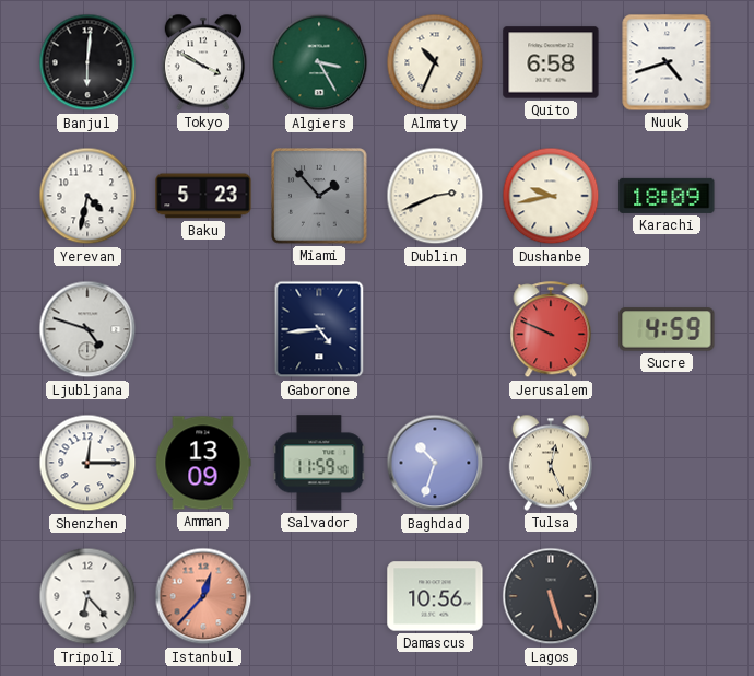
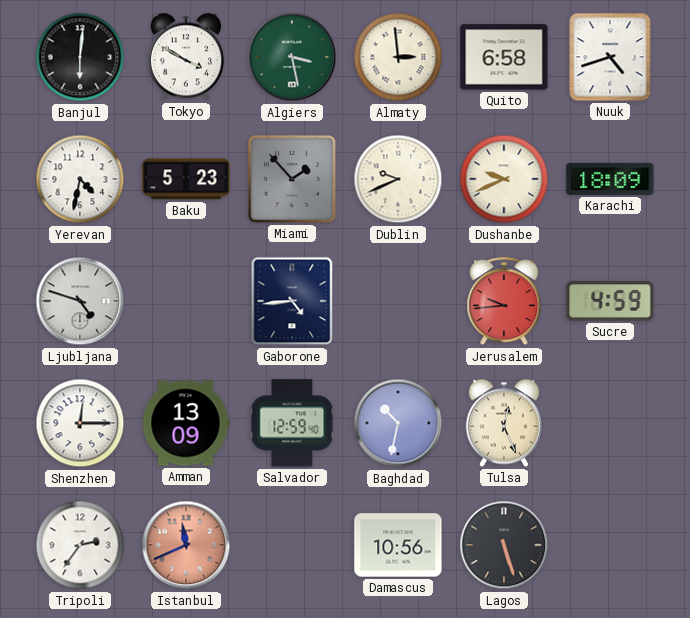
Algiers: 3:25 -> 3:28 (292, 57)
Almaty: 10:34 -> 2:59 (398, 57)
Dublin: 2:41 -> 9:41 (398, 179)
Dushanbe: 9:43 -> 9:41 (504, 179)
Jerusalem: 9:49 -> 9:44 (504, 302)
Salvador: 11:59 -> 12:59 (292, 423)
Baghdad: 10:33 -> 10:32 (398, 423)
Tripoli: 6:23 -> 2:36 (80, 545)
Istanbul: 12:37 -> 11:41 (186, 545)
